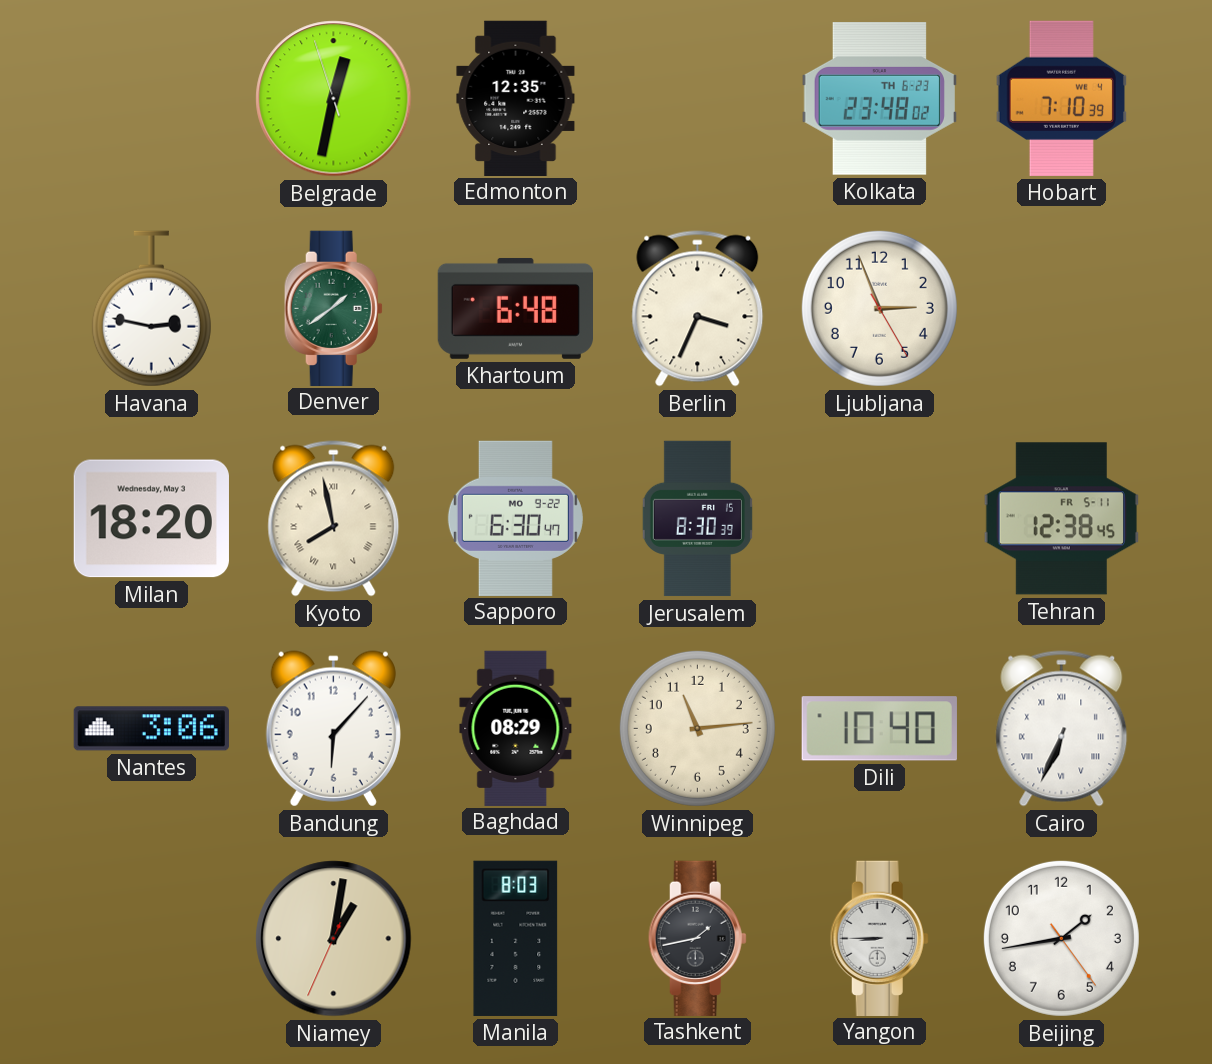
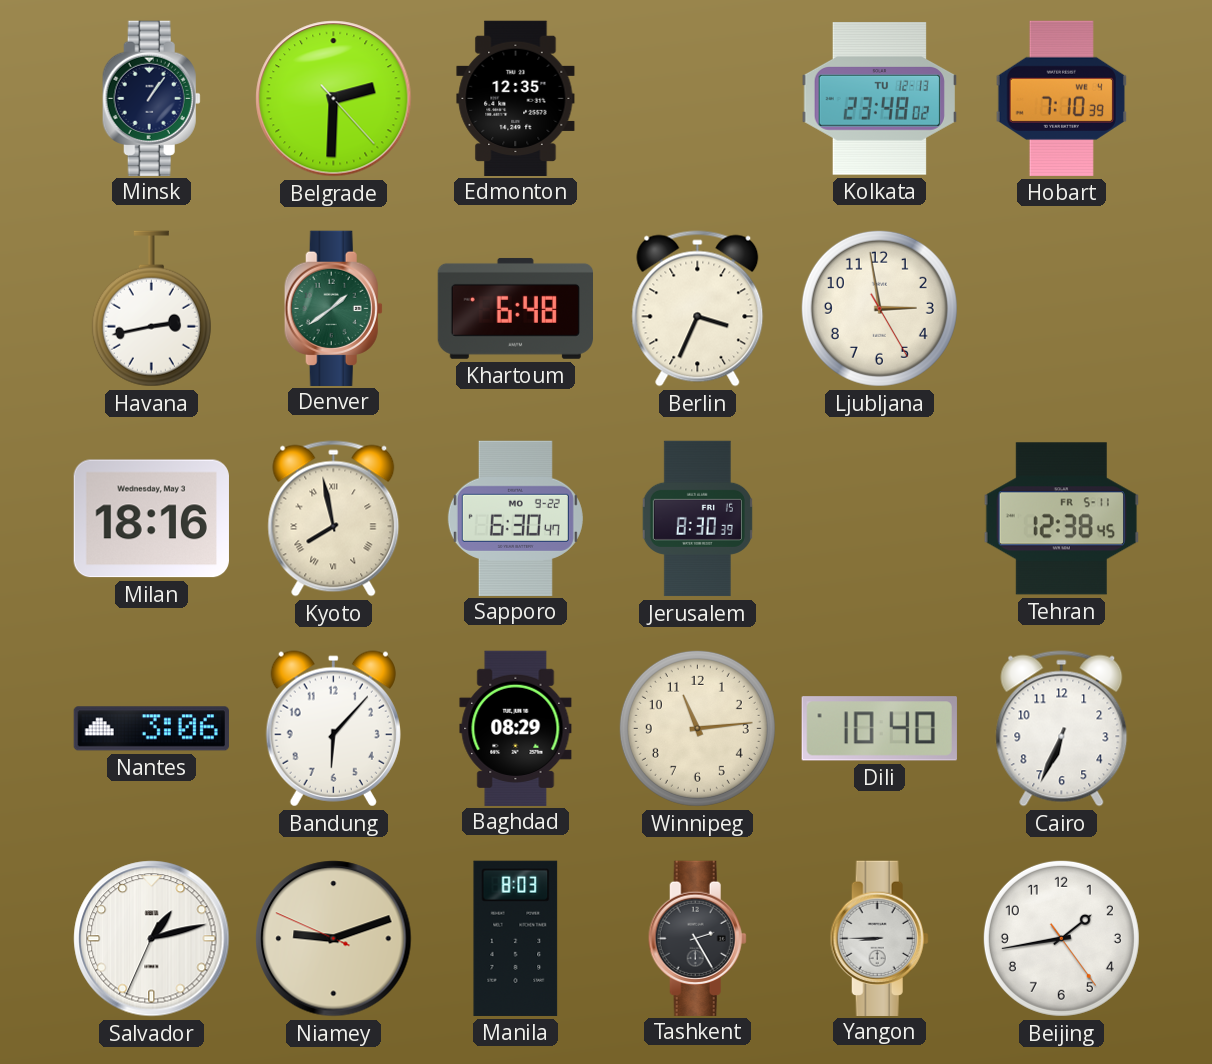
Minsk: none -> 1:06 (151, 98)
Belgrade: 12:31 -> 2:30 (334, 99)
Kolkata date: TH 6-23 -> TU 12-13 (879, 99)
Havana: 2:47 -> 2:43 (151, 309)
Ljubljana: 2:56 -> 2:58 (879, 308)
Milan: 18:20 -> 18:16 (151, 519)
Cairo numerals: Roman -> Arabic (1062, 729)
Salvador: none -> 1:12 (152, 939)
Niamey: 1:01 -> 9:11 (334, 939)
Tashkent: 1:43 -> 2:25 (697, 938)
